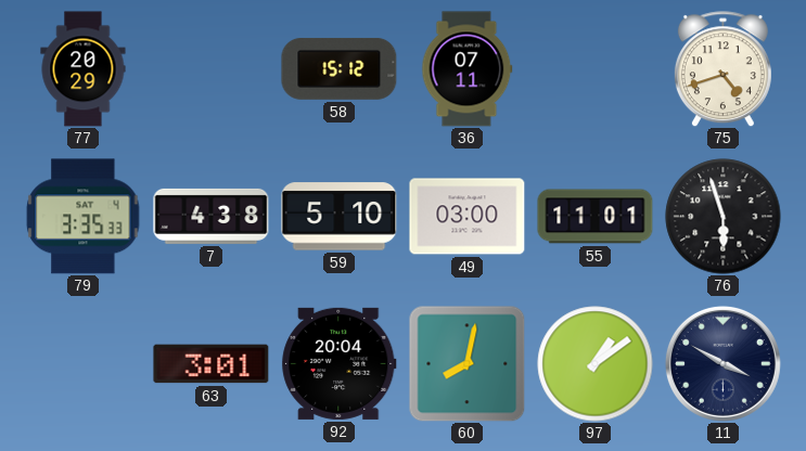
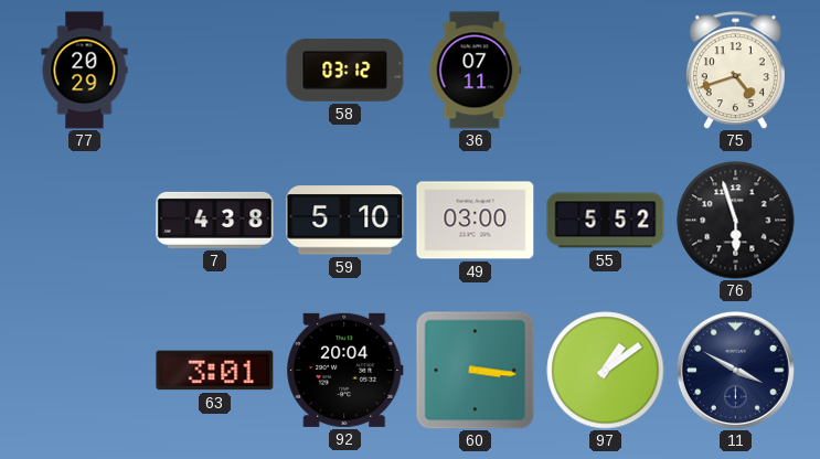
58: 15:12 -> 03:12 (345, 71)
79: 3:35 -> none (84, 217)
55: 11:01 -> 5:52 (606, 221)
60: 8:02 -> 3:16 (475, 370)
